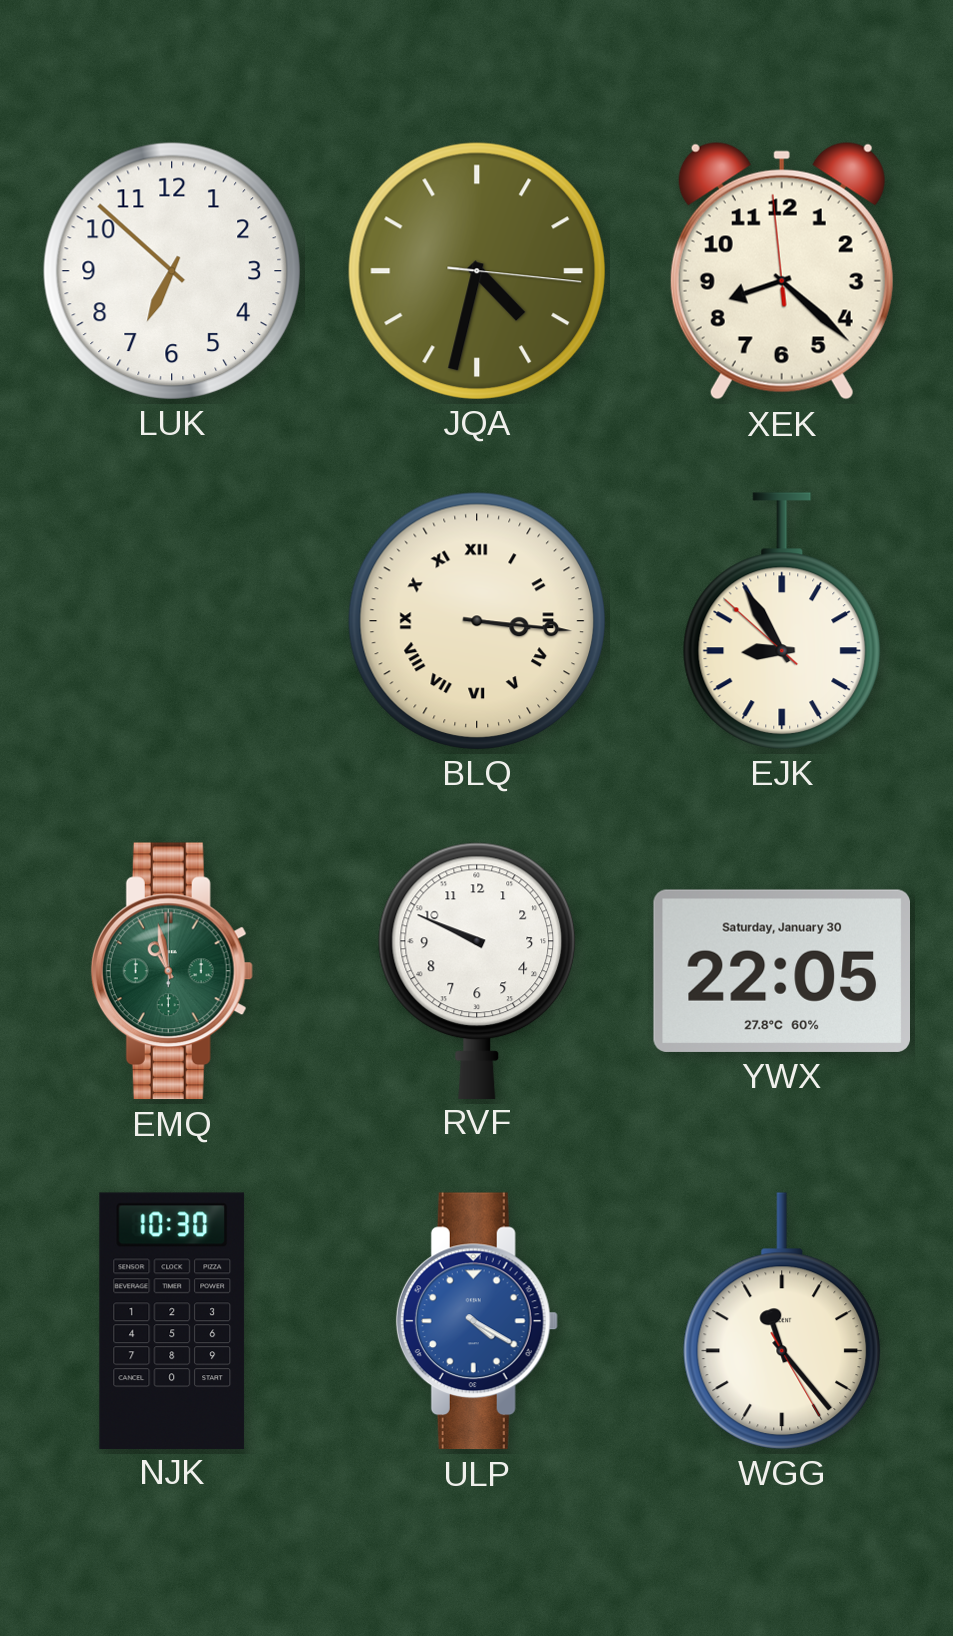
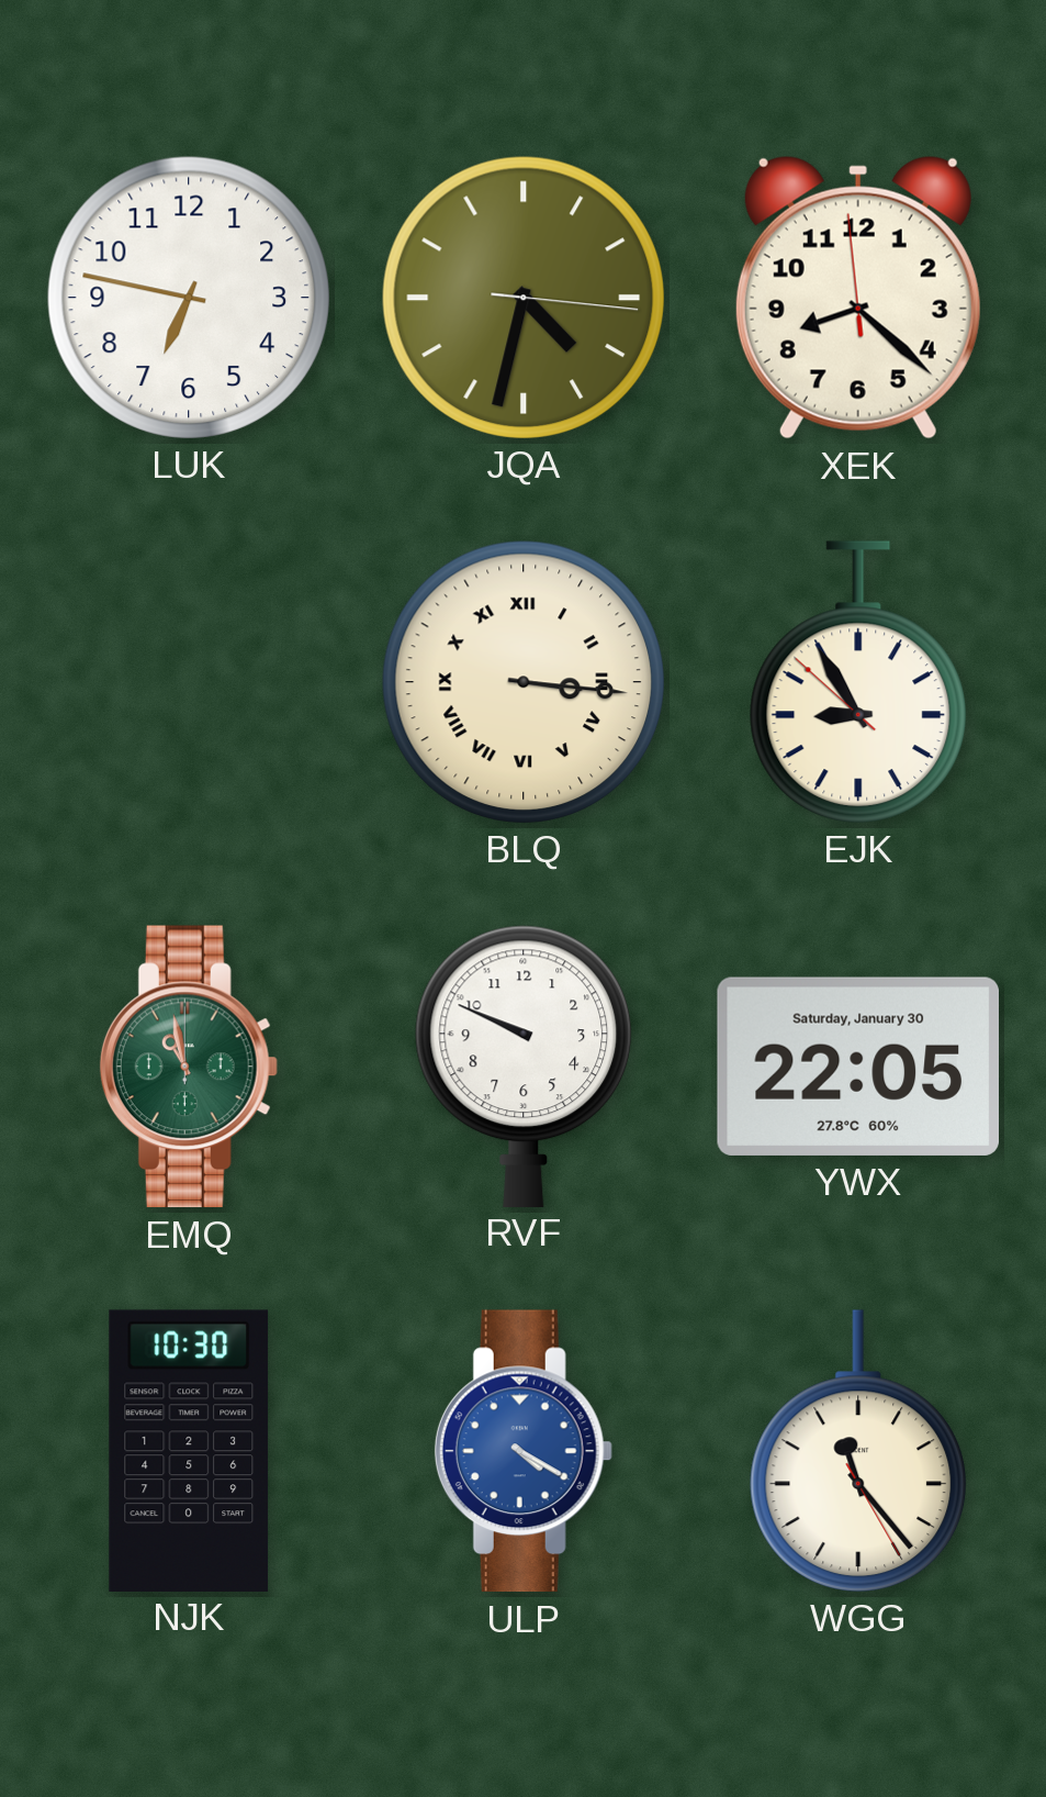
LUK: 6:52 -> 6:47 (188, 297)
